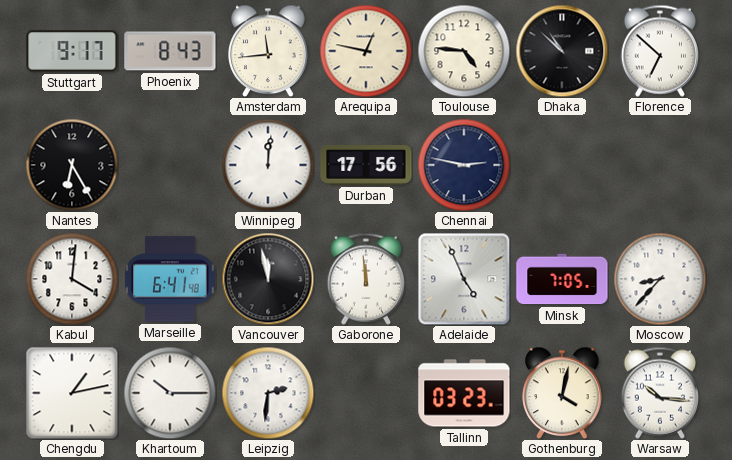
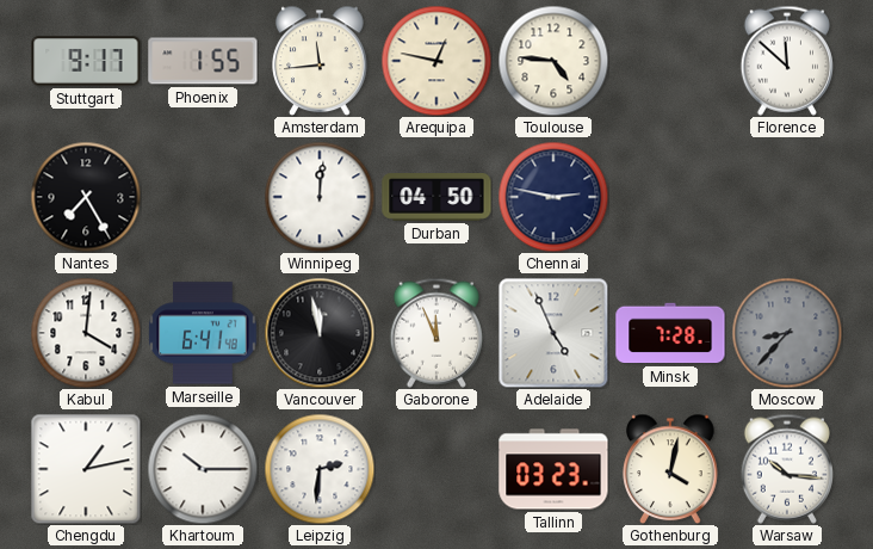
Phoenix: 8:43 -> 1:55 (203, 61)
Dhaka: 10:52 -> none (562, 51)
Florence: 6:52 -> 11:52 (787, 61)
Nantes: 6:25 -> 7:25 (86, 197)
Durban: 17:56 -> 04:50 (436, 198)
Gaborone: 11:59 -> 11:56 (436, 333)
Minsk: 7:05 -> 7:28 (670, 333)
Moscow dial: white -> grey (787, 333)
